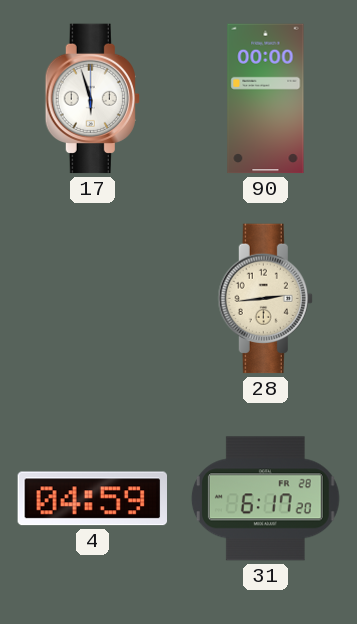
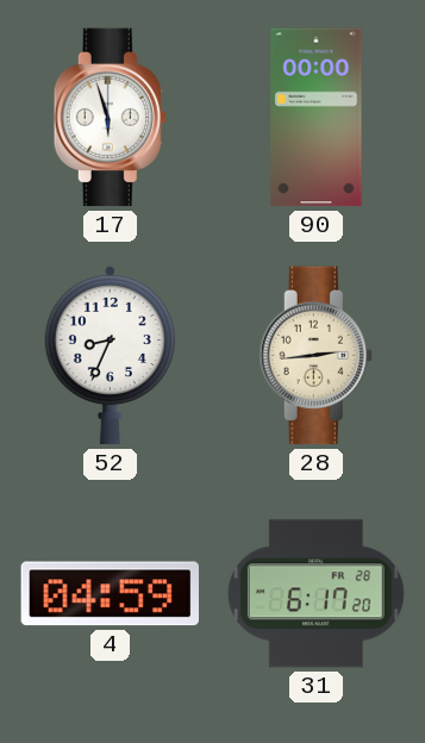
52: none -> 8:34 (110, 355)
